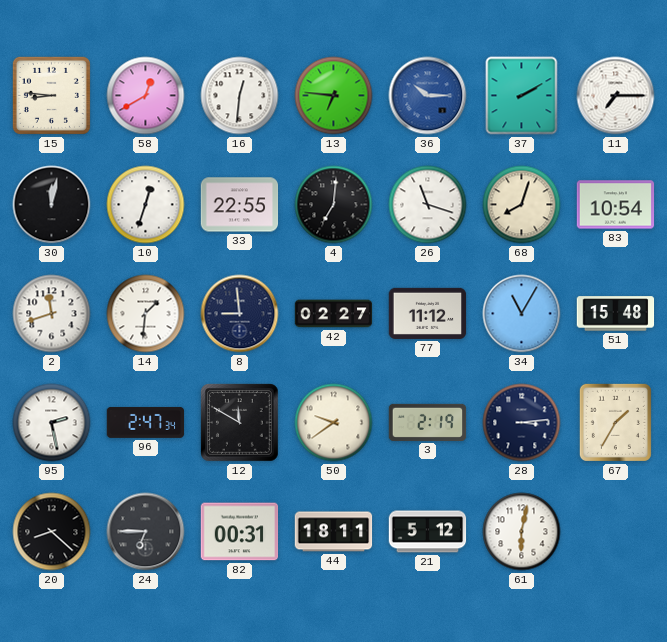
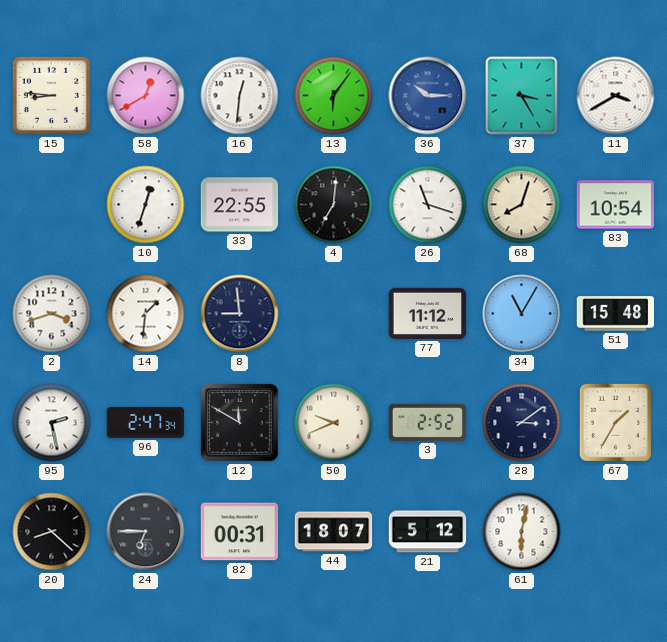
13: 6:46 -> 6:06 (334, 96)
37: 2:10 -> 3:25 (522, 96)
11: 7:15 -> 3:40 (616, 96)
30: 12:02 -> none (52, 205)
2: 11:42 -> 3:42 (52, 314)
42: 02:27 -> none (334, 314)
50: 9:39 -> 9:41 (334, 423)
3: 2:19 -> 2:52 (428, 422)
28: 3:14 -> 3:09 (522, 423)
44: 18:11 -> 18:07 (334, 532)
